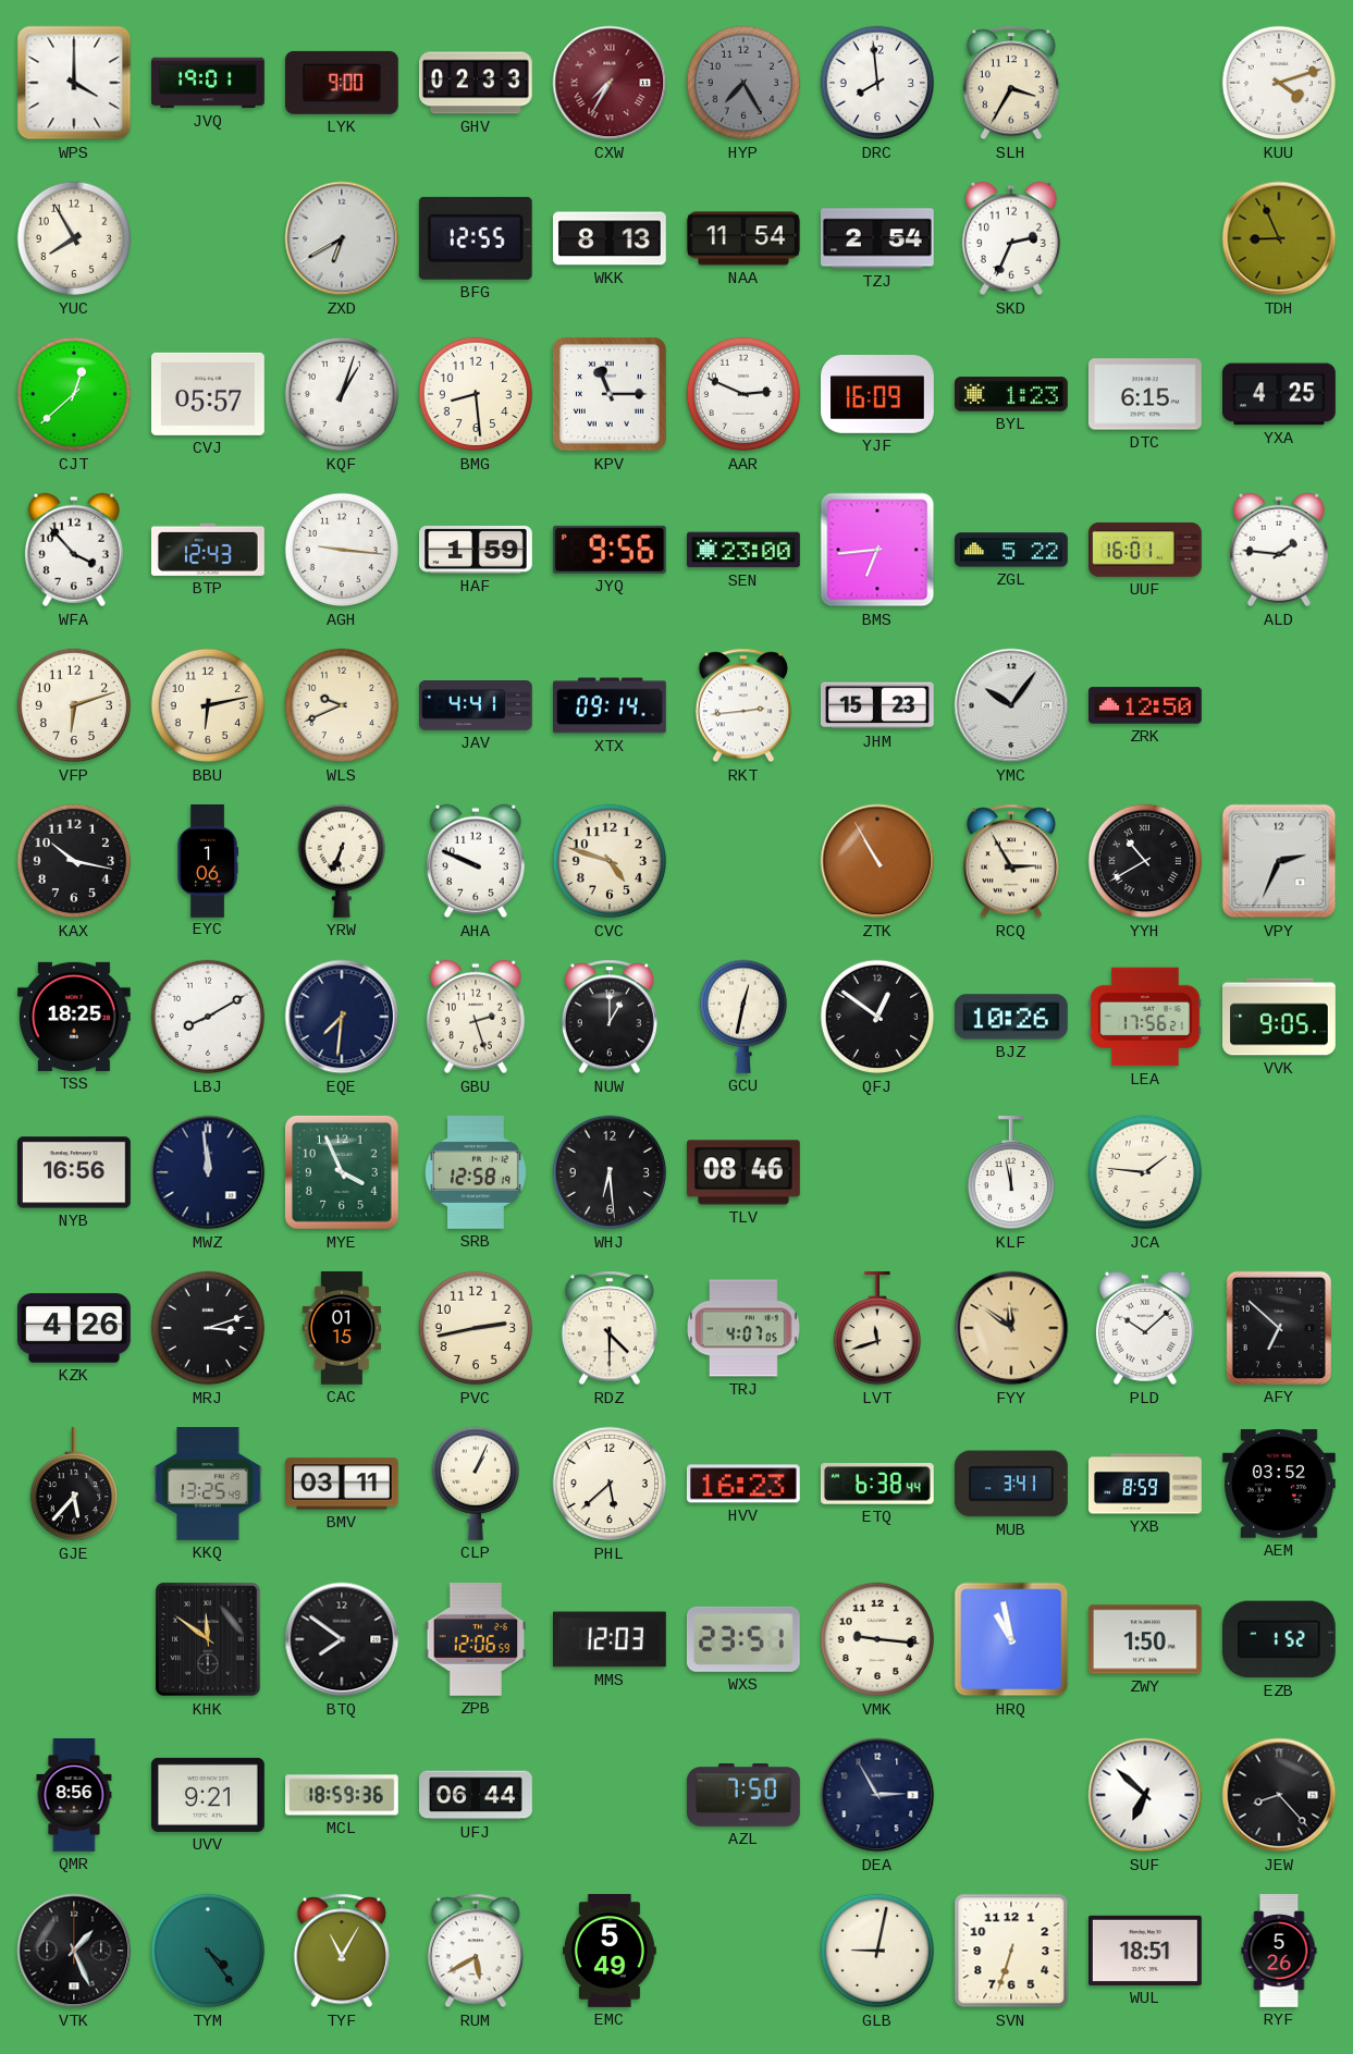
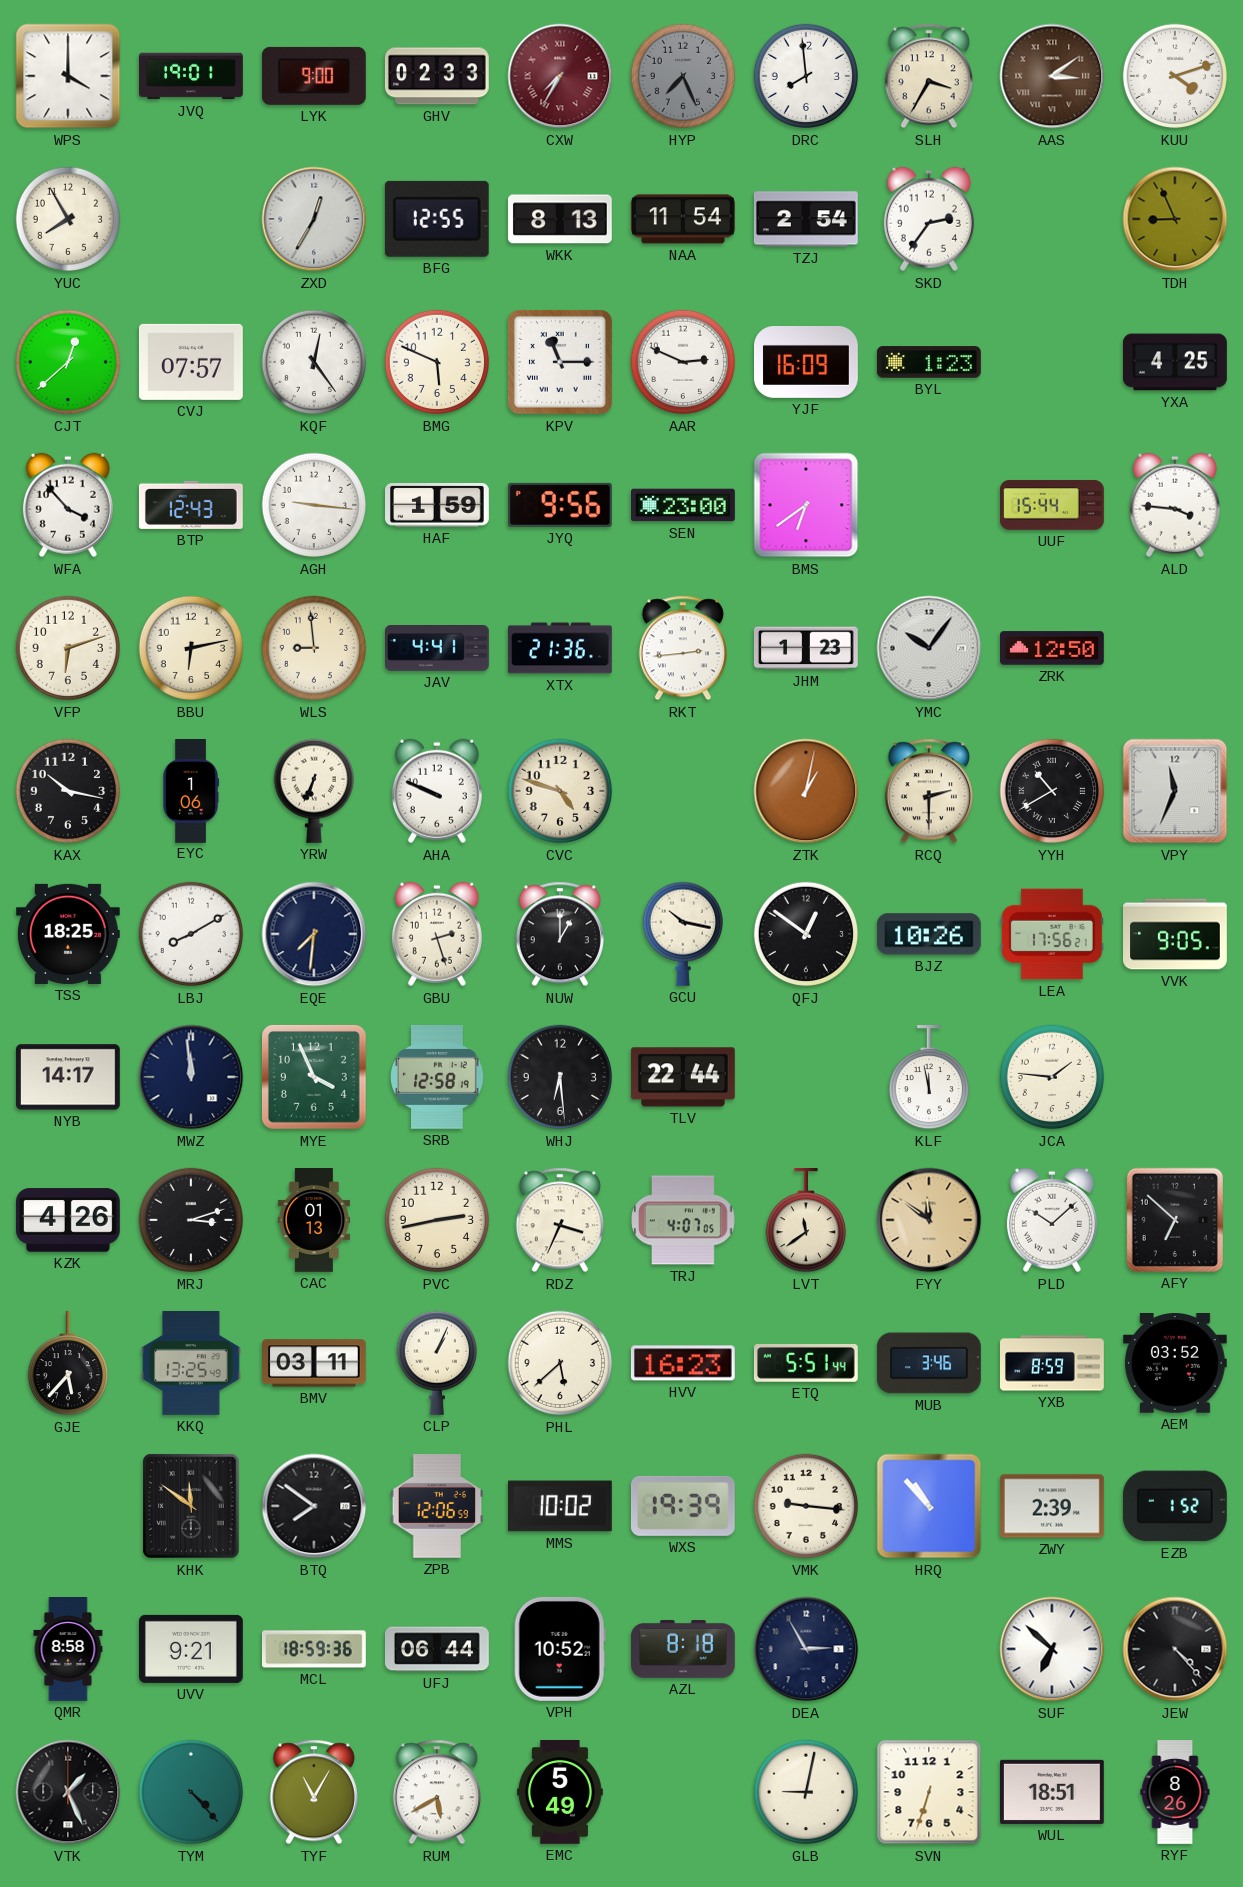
HYP: 7:25 -> 7:26 (683, 76)
AAS: none -> 3:09 (1052, 76)
ZXD: 6:40 -> 12:35 (314, 219)
SKD: 2:34 -> 2:36 (929, 219)
CVJ: 05:57 -> 07:57 (191, 362)
KQF: 1:03 -> 12:24 (314, 362)
BMG: 8:29 -> 5:49 (437, 362)
DTC: 6:15 -> none (1145, 394)
BMS: 6:44 -> 6:39 (806, 505)
ZGL: 5:22 -> none (1012, 550)
UUF: 16:01 -> 15:44 (1053, 505)
ALD: 1:46 -> 3:46 (1175, 505)
WLS: 9:41 -> 8:59 (314, 648)
XTX: 09:14 -> 21:36 (561, 648)
JHM: 15:23 -> 1:23 (806, 648)
ZTK: 10:55 -> 1:02 (806, 791)
RCQ: 2:55 -> 2:30 (929, 791)
VPY: 2:34 -> 11:34 (1175, 791)
GCU: 12:32 -> 10:17 (682, 934)
NYB: 16:56 -> 14:17 (68, 1077)
TLV: 08:46 -> 22:44 (683, 1077)
CAC: 01:15 -> 01:13 (314, 1221)
RDZ: 4:30 -> 3:34 (560, 1220)
LVT: 11:42 -> 11:39 (805, 1221)
ETQ: 6:38 -> 5:51 (806, 1364)
MUB: 3:41 -> 3:46 (929, 1363)
MMS: 12:03 -> 10:02 (560, 1506)
WXS: 23:51 -> 19:39 (683, 1506)
HRQ: 10:58 -> 10:53 (929, 1506)
ZWY: 1:50 -> 2:39 (1053, 1506)
QMR: 8:56 -> 8:58 (68, 1649)
VPH: none -> 10:52 (560, 1649)
AZL: 7:50 -> 8:18 (684, 1650)
JEW: 8:23 -> 4:23 (1175, 1649)
TYM: 4:24 -> 4:23 (191, 1792)
RYF: 5:26 -> 8:26 (1175, 1793)
